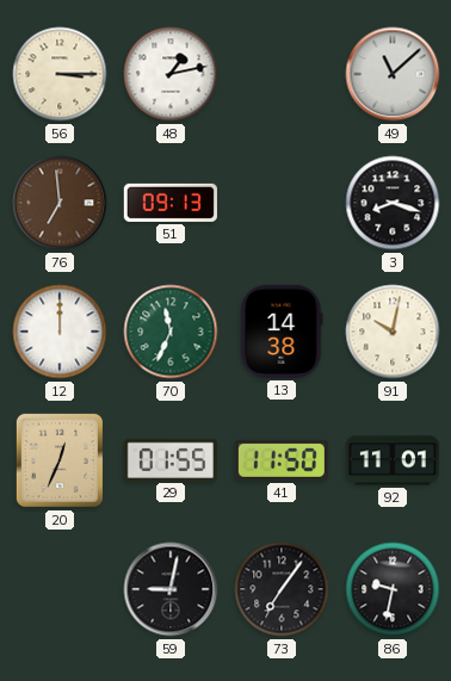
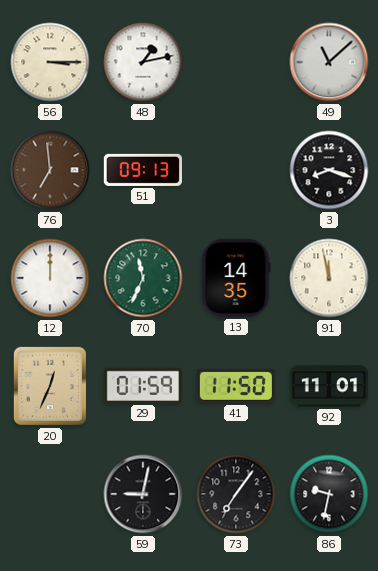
13: 14:38 -> 14:35 (236, 278)
91: 10:02 -> 11:58 (329, 278)
29: 01:55 -> 01:59 (143, 385)
